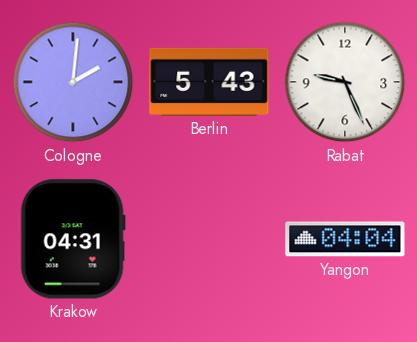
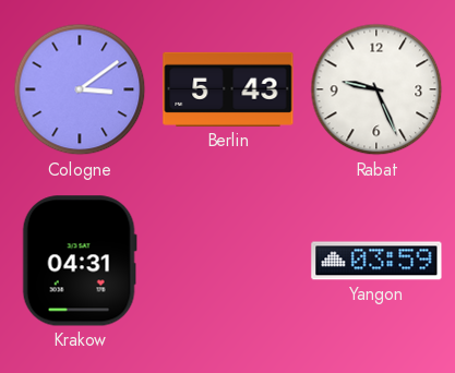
Cologne: 2:01 -> 3:09 (80, 89)
Yangon: 04:04 -> 03:59 (376, 261)
